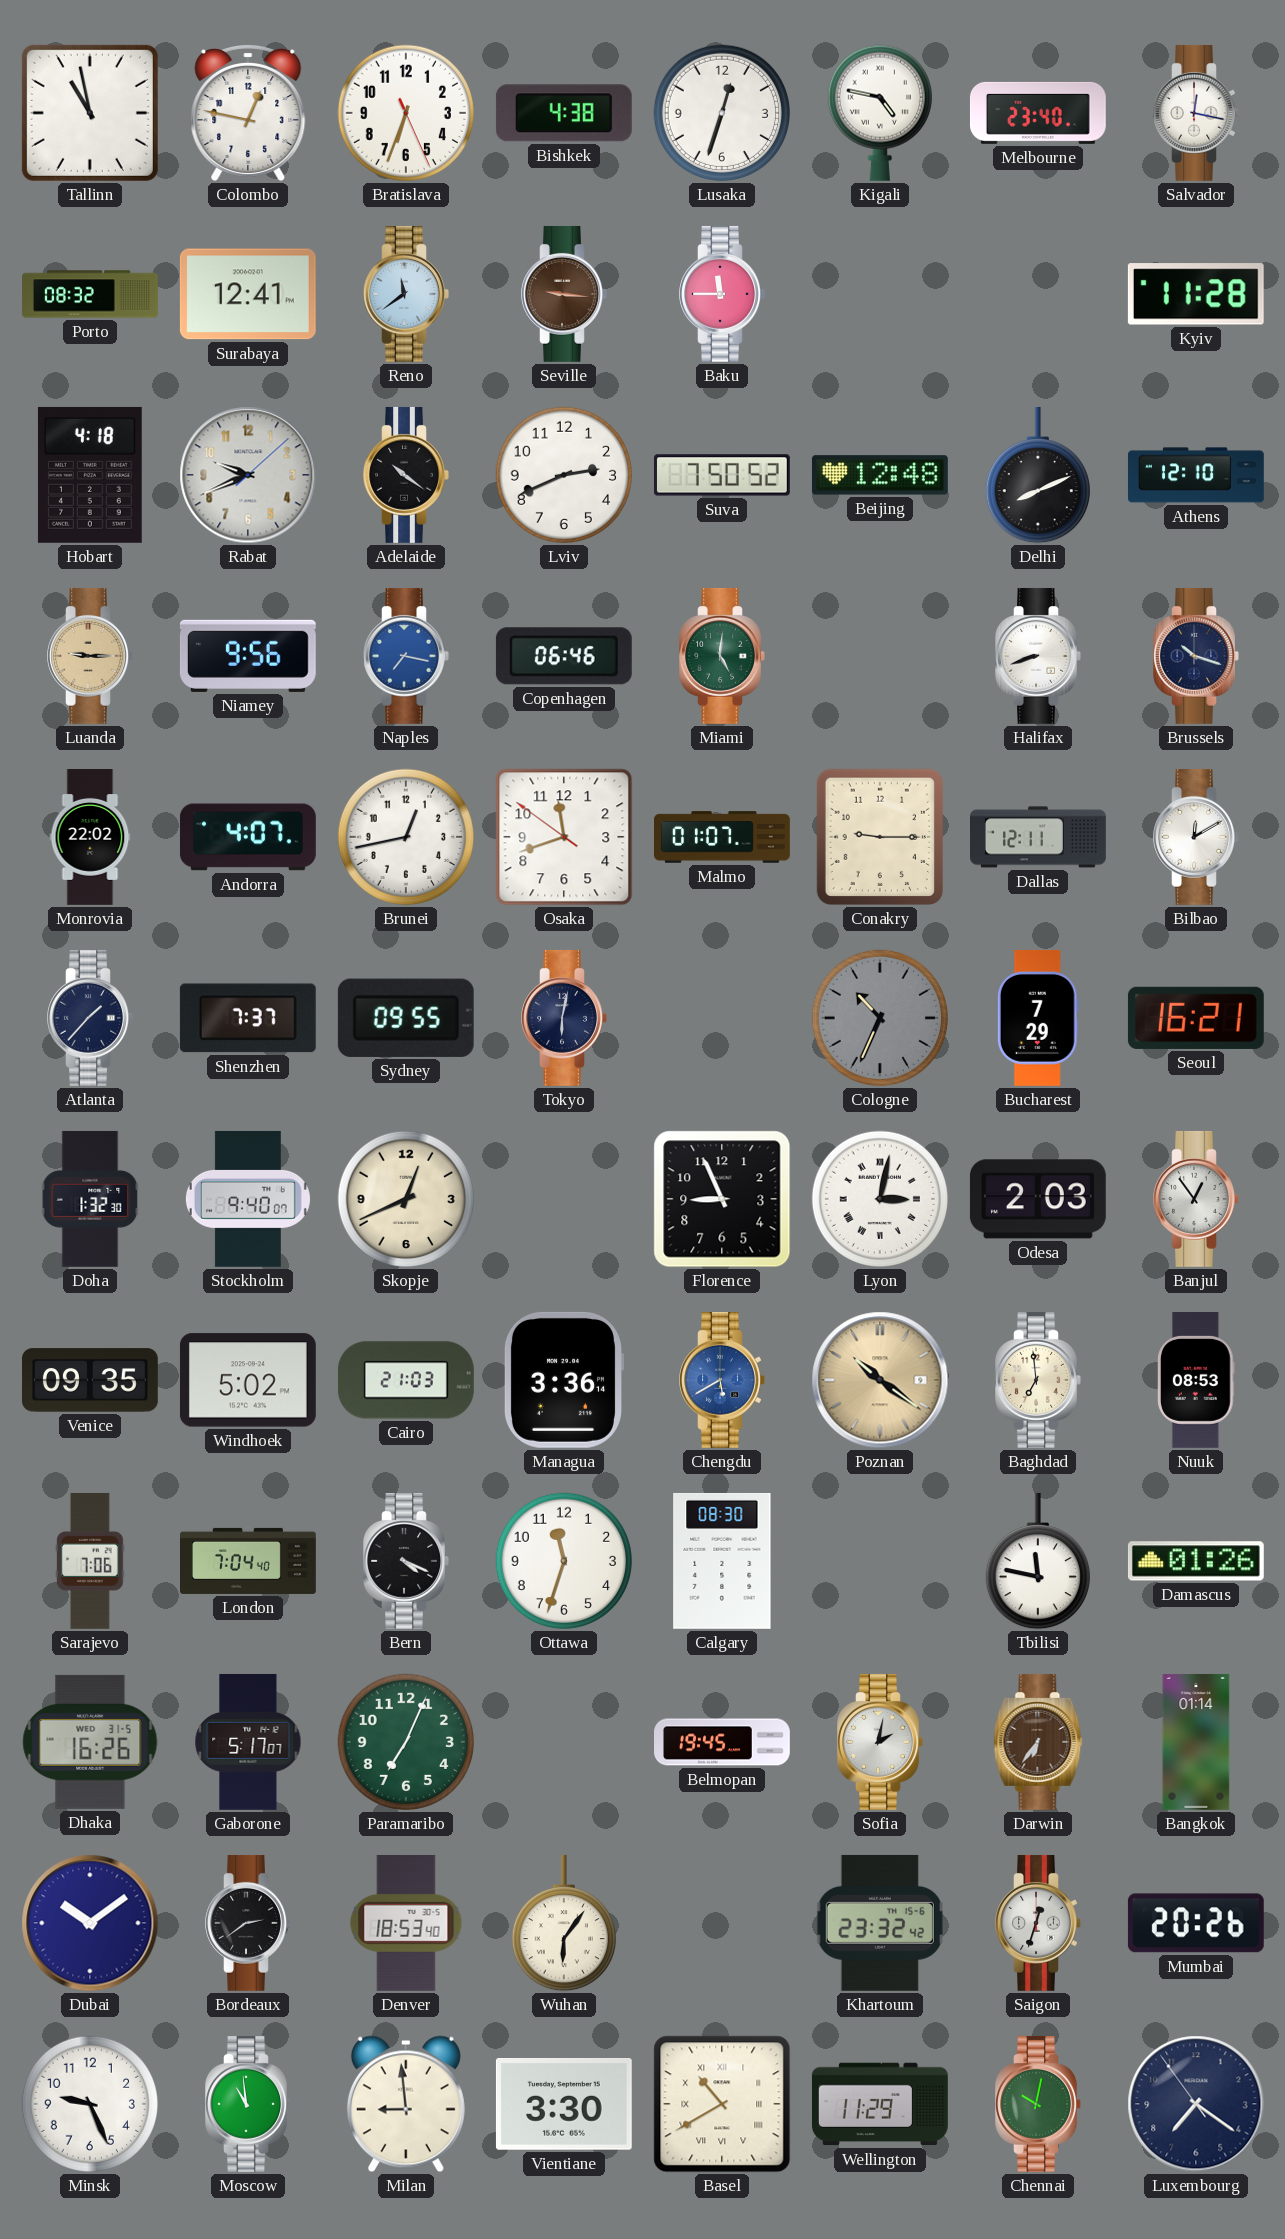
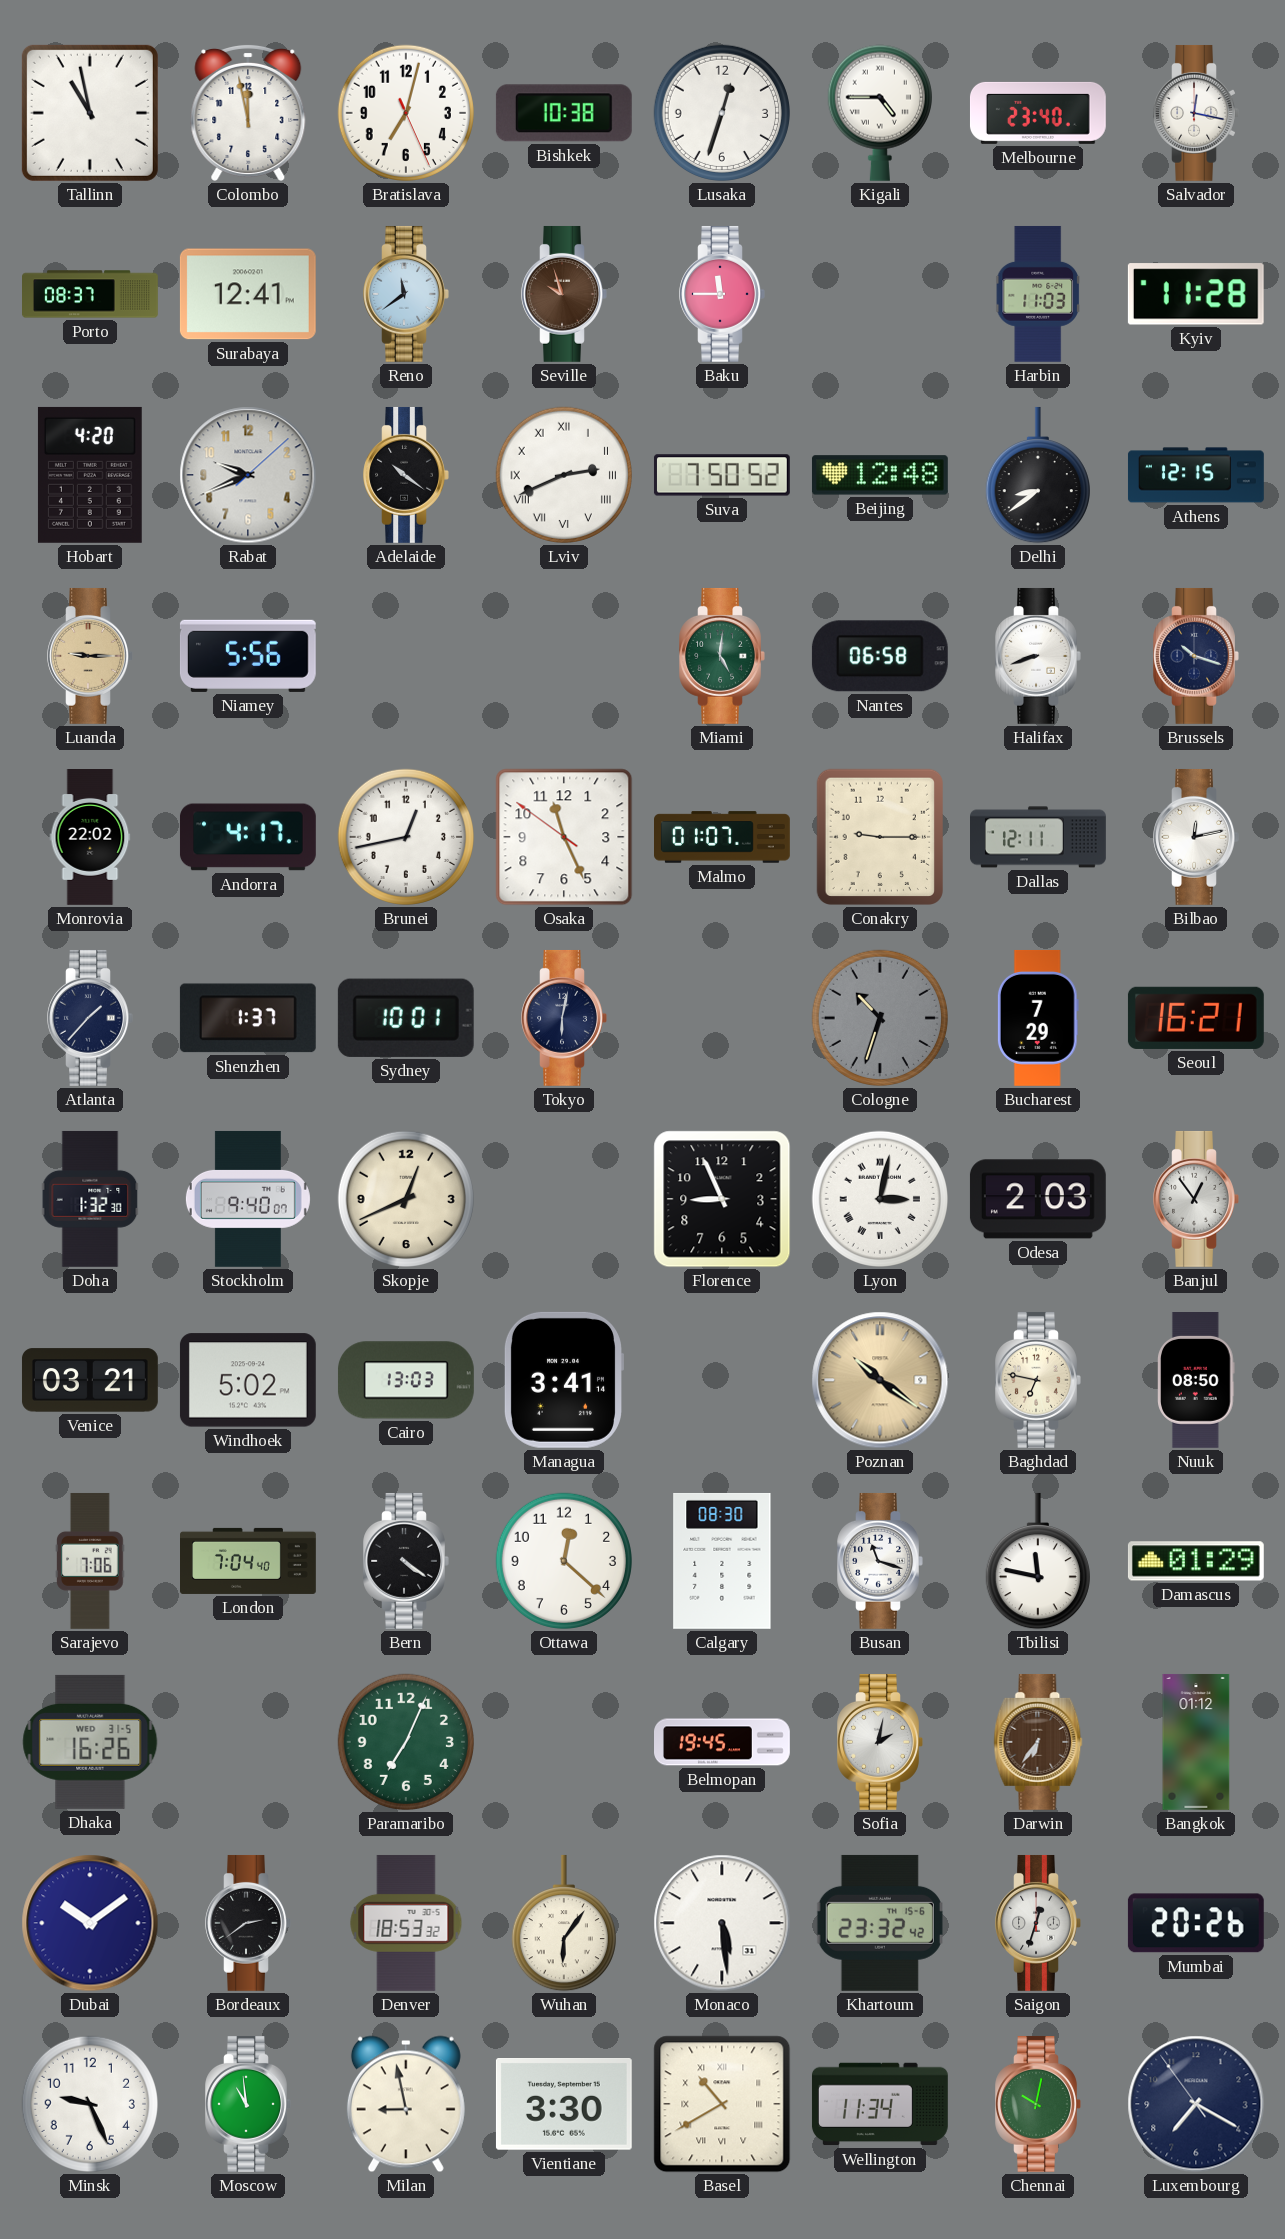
Colombo: 12:47 -> 11:58 (248, 112)
Bratislava: 6:33 -> 7:02 (406, 113)
Bishkek: 4:38 -> 10:38 (564, 113)
Kigali: 4:47 -> 4:45 (880, 113)
Porto: 08:32 -> 08:37 (91, 294)
Seville: 9:16 -> 9:57 (564, 294)
Harbin: none -> 11:03 (1038, 294)
Hobart: 4:18 -> 4:20 (90, 475)
Lviv numerals: Arabic -> Roman (564, 475)
Delhi: 8:11 -> 8:39 (1038, 475)
Athens: 12:10 -> 12:15 (1196, 475)
Niamey: 9:56 -> 5:56 (248, 656)
Naples: 7:17 -> none (406, 656)
Copenhagen: 06:46 -> none (564, 656)
Nantes: none -> 06:58 (880, 656)
Andorra: 4:07 -> 4:17 (248, 837)
Osaka: 11:41 -> 11:25 (564, 837)
Bilbao: 12:10 -> 12:13 (1196, 837)
Shenzhen: 7:37 -> 1:37 (248, 1018)
Sydney: 09:55 -> 10:01 (406, 1018)
Cologne: 10:34 -> 10:33 (880, 1018)
Venice: 09:35 -> 03:21 (90, 1380)
Cairo: 21:03 -> 13:03 (406, 1380)
Managua: 3:36 -> 3:41 (563, 1380)
Chengdu: 5:40 -> none (722, 1380)
Baghdad: 6:59 -> 6:47 (1038, 1380)
Nuuk: 08:53 -> 08:50 (1196, 1381)
Bern: 4:19 -> 4:21 (406, 1561)
Ottawa: 11:33 -> 12:22 (564, 1561)
Busan: none -> 11:18 (880, 1561)
Damascus: 01:26 -> 01:29 (1196, 1561)
Gaborone: 5:17 -> none (248, 1742)
Bangkok: 01:14 -> 01:12 (1196, 1742)
Denver: 18:53:40 -> 18:53:32 (406, 1923)
Monaco: none -> 5:29 (722, 1923)
Milan: 8:59 -> 8:58 (406, 2104)
Wellington: 11:29 -> 11:34 (880, 2104)
Luxembourg: 7:20 -> 7:19 (1196, 2104)
